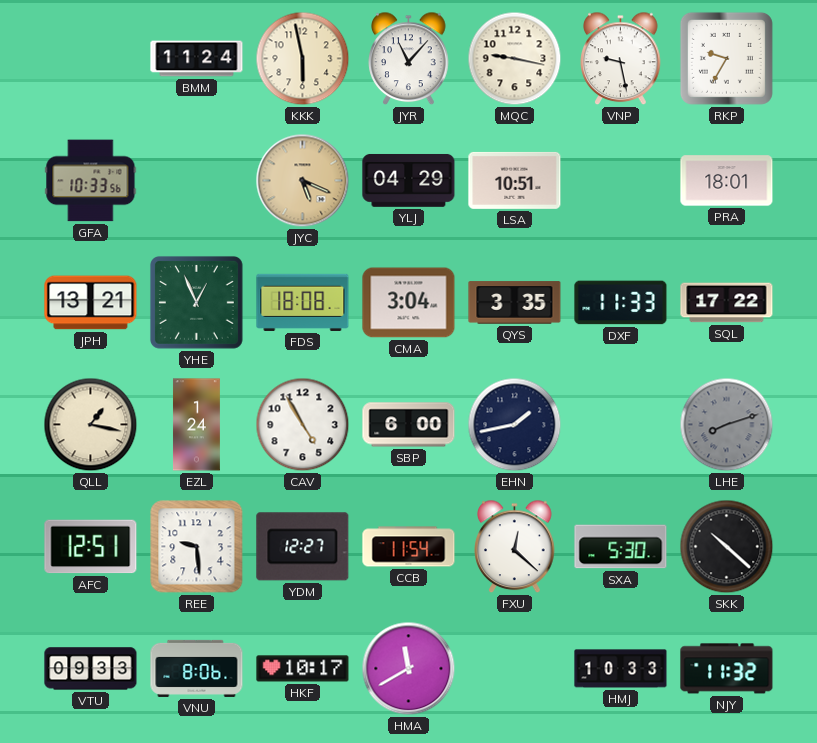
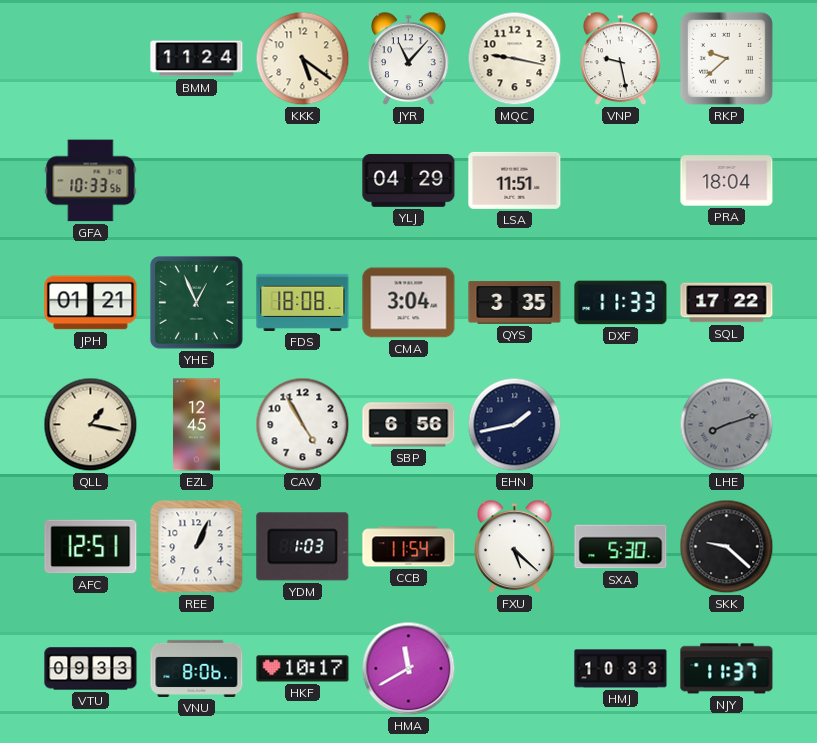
KKK: 5:58 -> 5:21 (303, 59)
RKP: 9:35 -> 9:38 (726, 58)
JYC: 5:19 -> none (303, 181)
LSA: 10:51 -> 11:51 (515, 180)
PRA: 18:01 -> 18:04 (727, 181)
JPH: 13:21 -> 01:21 (91, 303)
EZL: 1:24 -> 12:45 (196, 425)
SBP: 6:00 -> 6:56 (409, 425)
REE: 9:29 -> 1:04 (197, 547)
YDM: 12:27 -> 1:03 (303, 547)
FXU: 12:22 -> 5:22 (515, 547)
SKK: 10:22 -> 9:22 (727, 547)
NJY: 11:32 -> 11:37 (727, 669)
